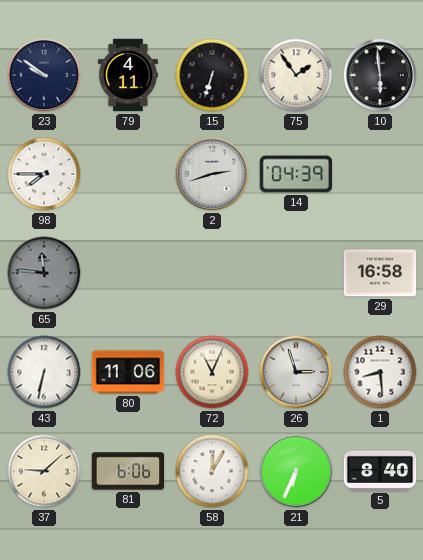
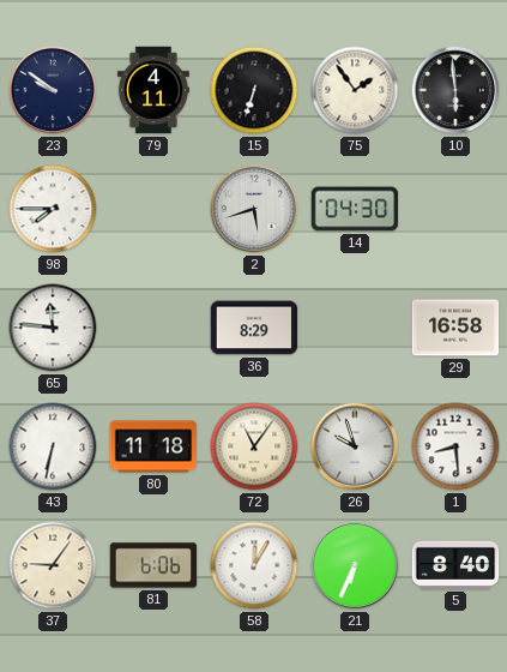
2: 2:42 -> 5:42 (254, 209)
14: 04:39 -> 04:30 (355, 209)
65 dial: grey -> white (53, 328)
36: none -> 8:29 (254, 328)
80: 11:06 -> 11:18 (153, 446)
72: 11:04 -> 11:06 (254, 446)
26: 2:57 -> 9:57 (355, 446)
37: 9:08 -> 9:06 (53, 565)
